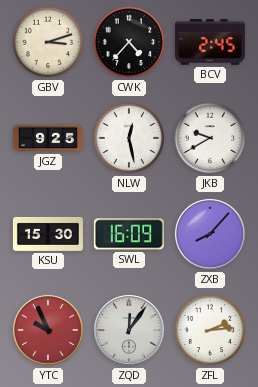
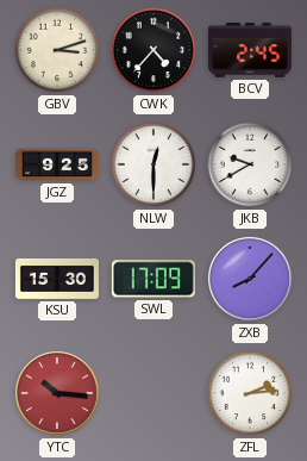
NLW: 12:28 -> 12:30 (153, 164)
SWL: 16:09 -> 17:09 (153, 279)
YTC: 9:56 -> 10:16 (57, 393)
ZQD: 12:06 -> none (129, 330)
